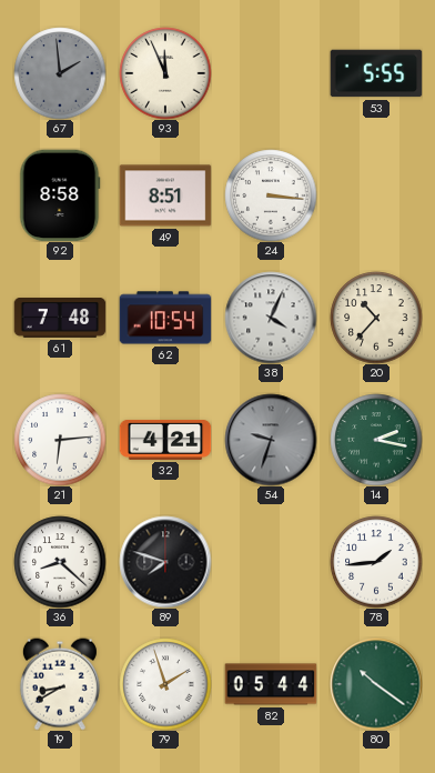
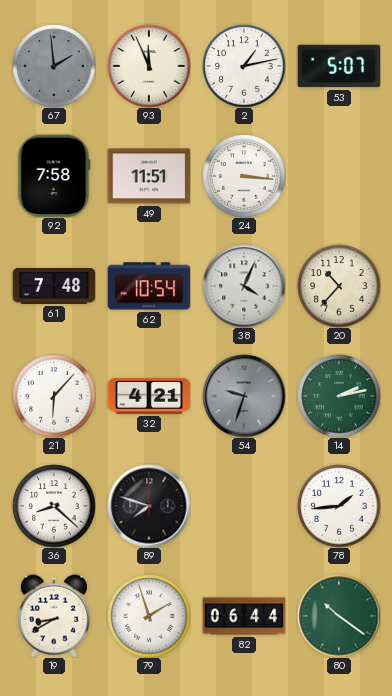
2: none -> 1:13 (244, 66)
53: 5:55 -> 5:07 (339, 66)
92: 8:58 -> 7:58 (54, 176)
49: 8:51 -> 11:51 (149, 176)
21: 6:14 -> 6:07 (54, 396)
14: 2:17 -> 2:13 (339, 396)
82: 05:44 -> 06:44 (244, 616)
